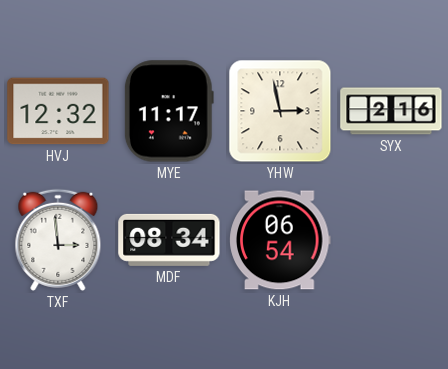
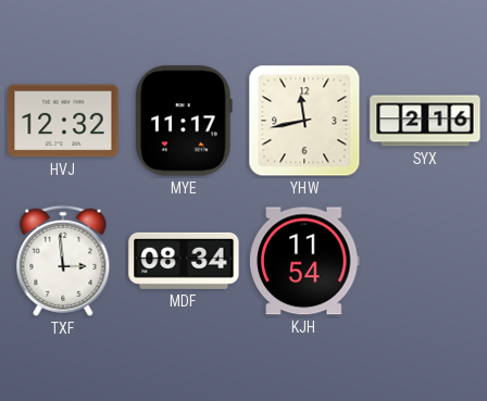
YHW: 2:58 -> 11:43 (304, 121)
KJH: 06:54 -> 11:54 (304, 261)
